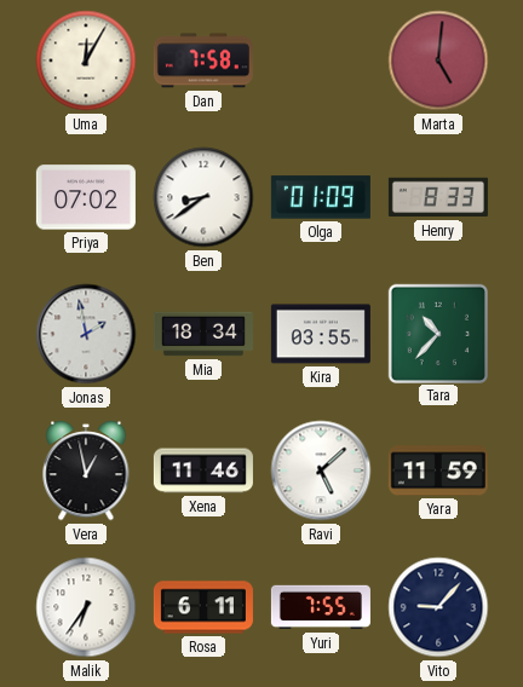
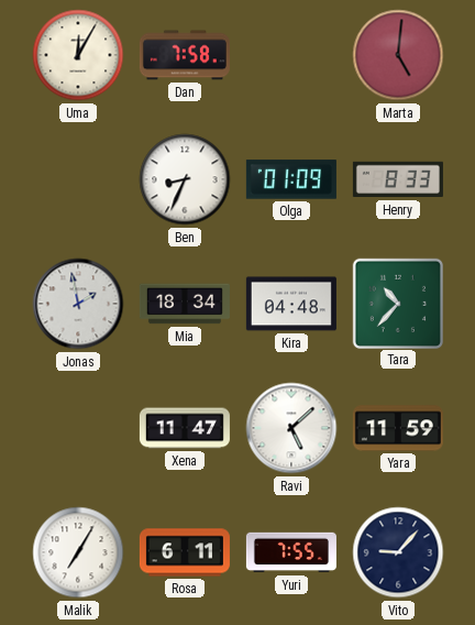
Priya: 07:02 -> none (86, 197)
Ben: 8:39 -> 8:34 (185, 179)
Kira: 03:55 -> 04:48 (291, 304)
Vera: 12:58 -> none (86, 472)
Xena: 11:46 -> 11:47 (185, 428)
Malik: 6:36 -> 7:05 (78, 552)
